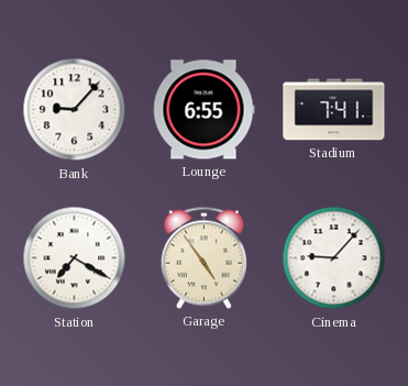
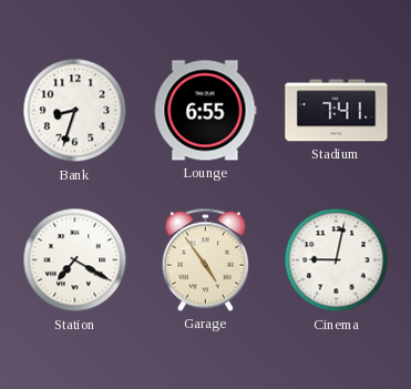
Bank: 9:07 -> 8:33 (75, 111)
Cinema: 9:07 -> 9:02 (337, 260)
